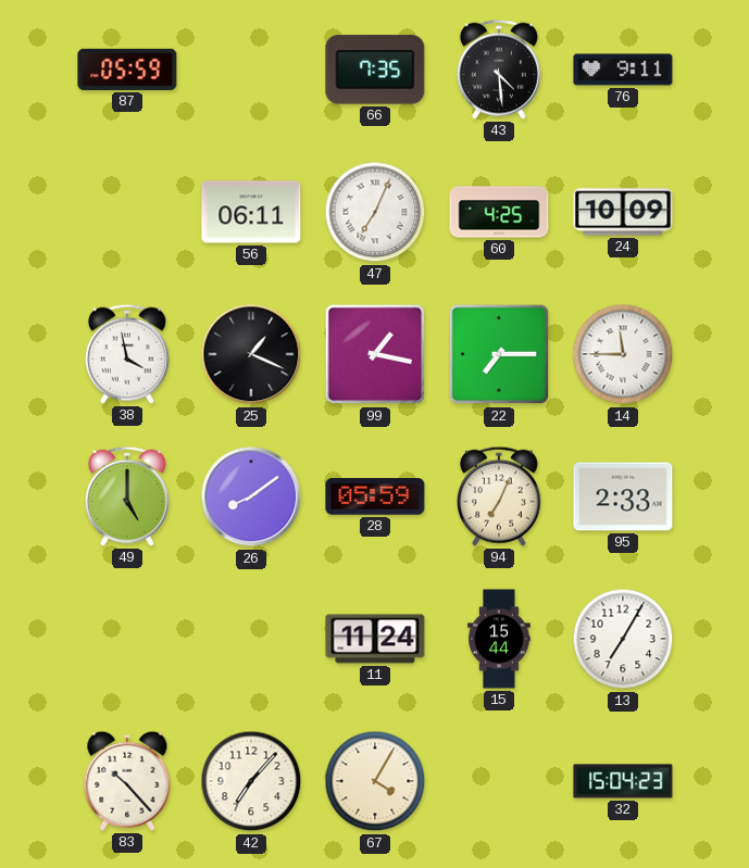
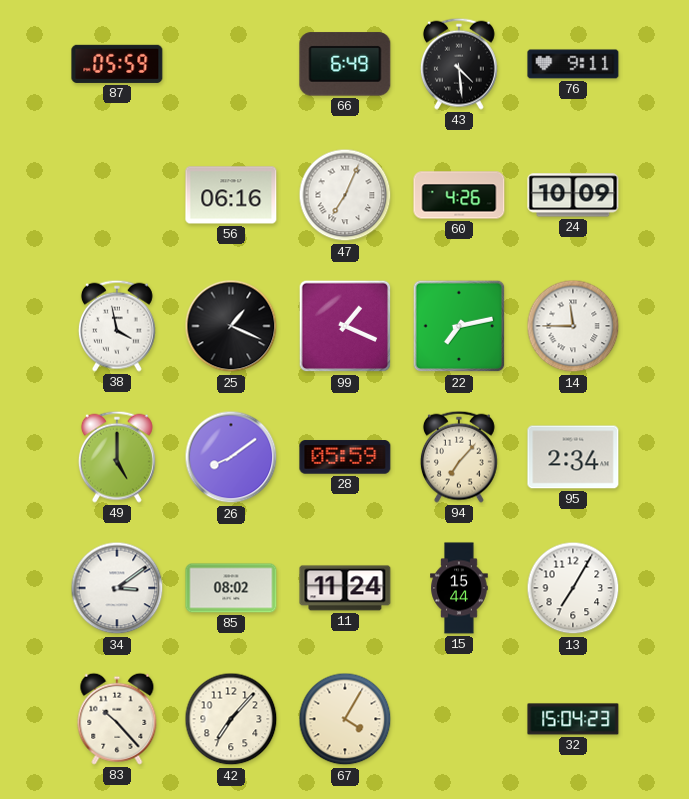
66: 7:35 -> 6:49 (345, 64)
56: 06:11 -> 06:16 (231, 195)
60: 4:25 -> 4:26 (459, 195)
99: 1:17 -> 1:19 (345, 326)
22: 7:15 -> 7:13 (459, 326)
94: 7:04 -> 7:07 (459, 457)
95: 2:33 -> 2:34 (573, 457)
34: none -> 3:09 (117, 588)
85: none -> 08:02 (231, 588)
